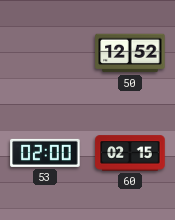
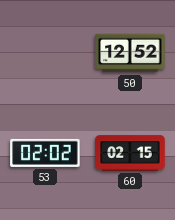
53: 02:00 -> 02:02 (45, 153)
